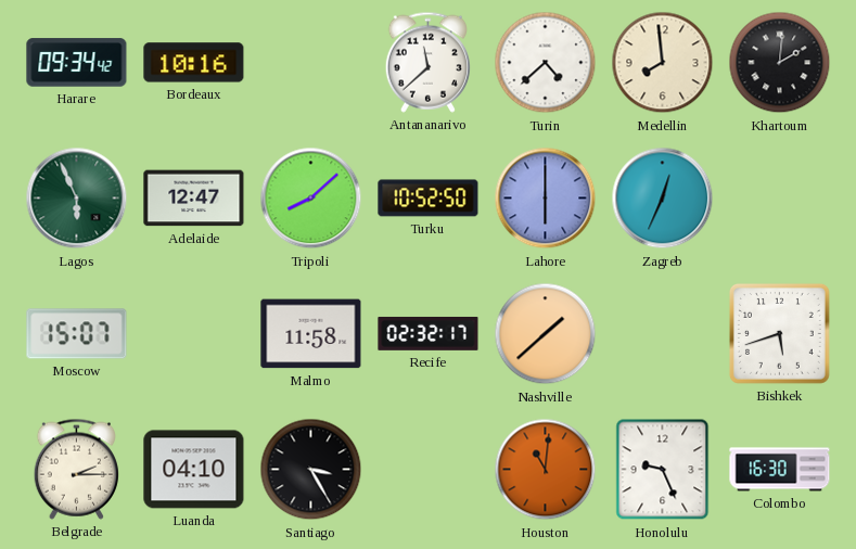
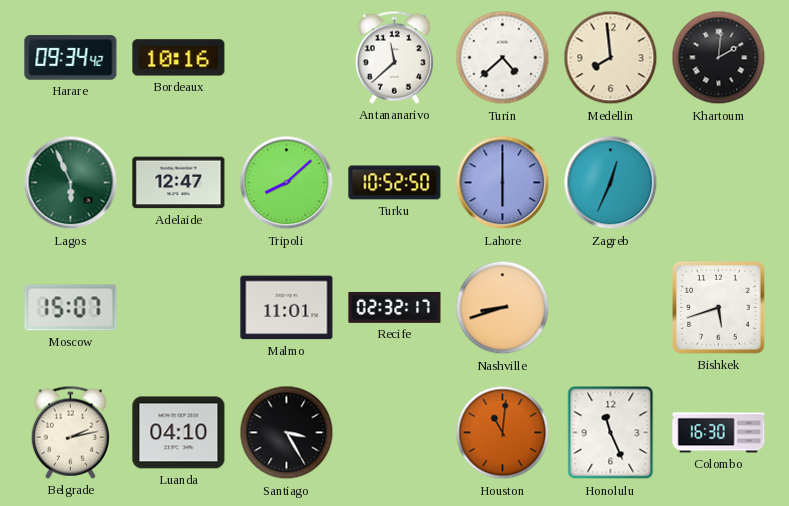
Malmo: 11:58 -> 11:01 (287, 308)
Nashville: 1:38 -> 8:42 (503, 308)
Belgrade: 2:15 -> 2:13 (70, 432)
Honolulu: 9:26 -> 11:26 (611, 433)
